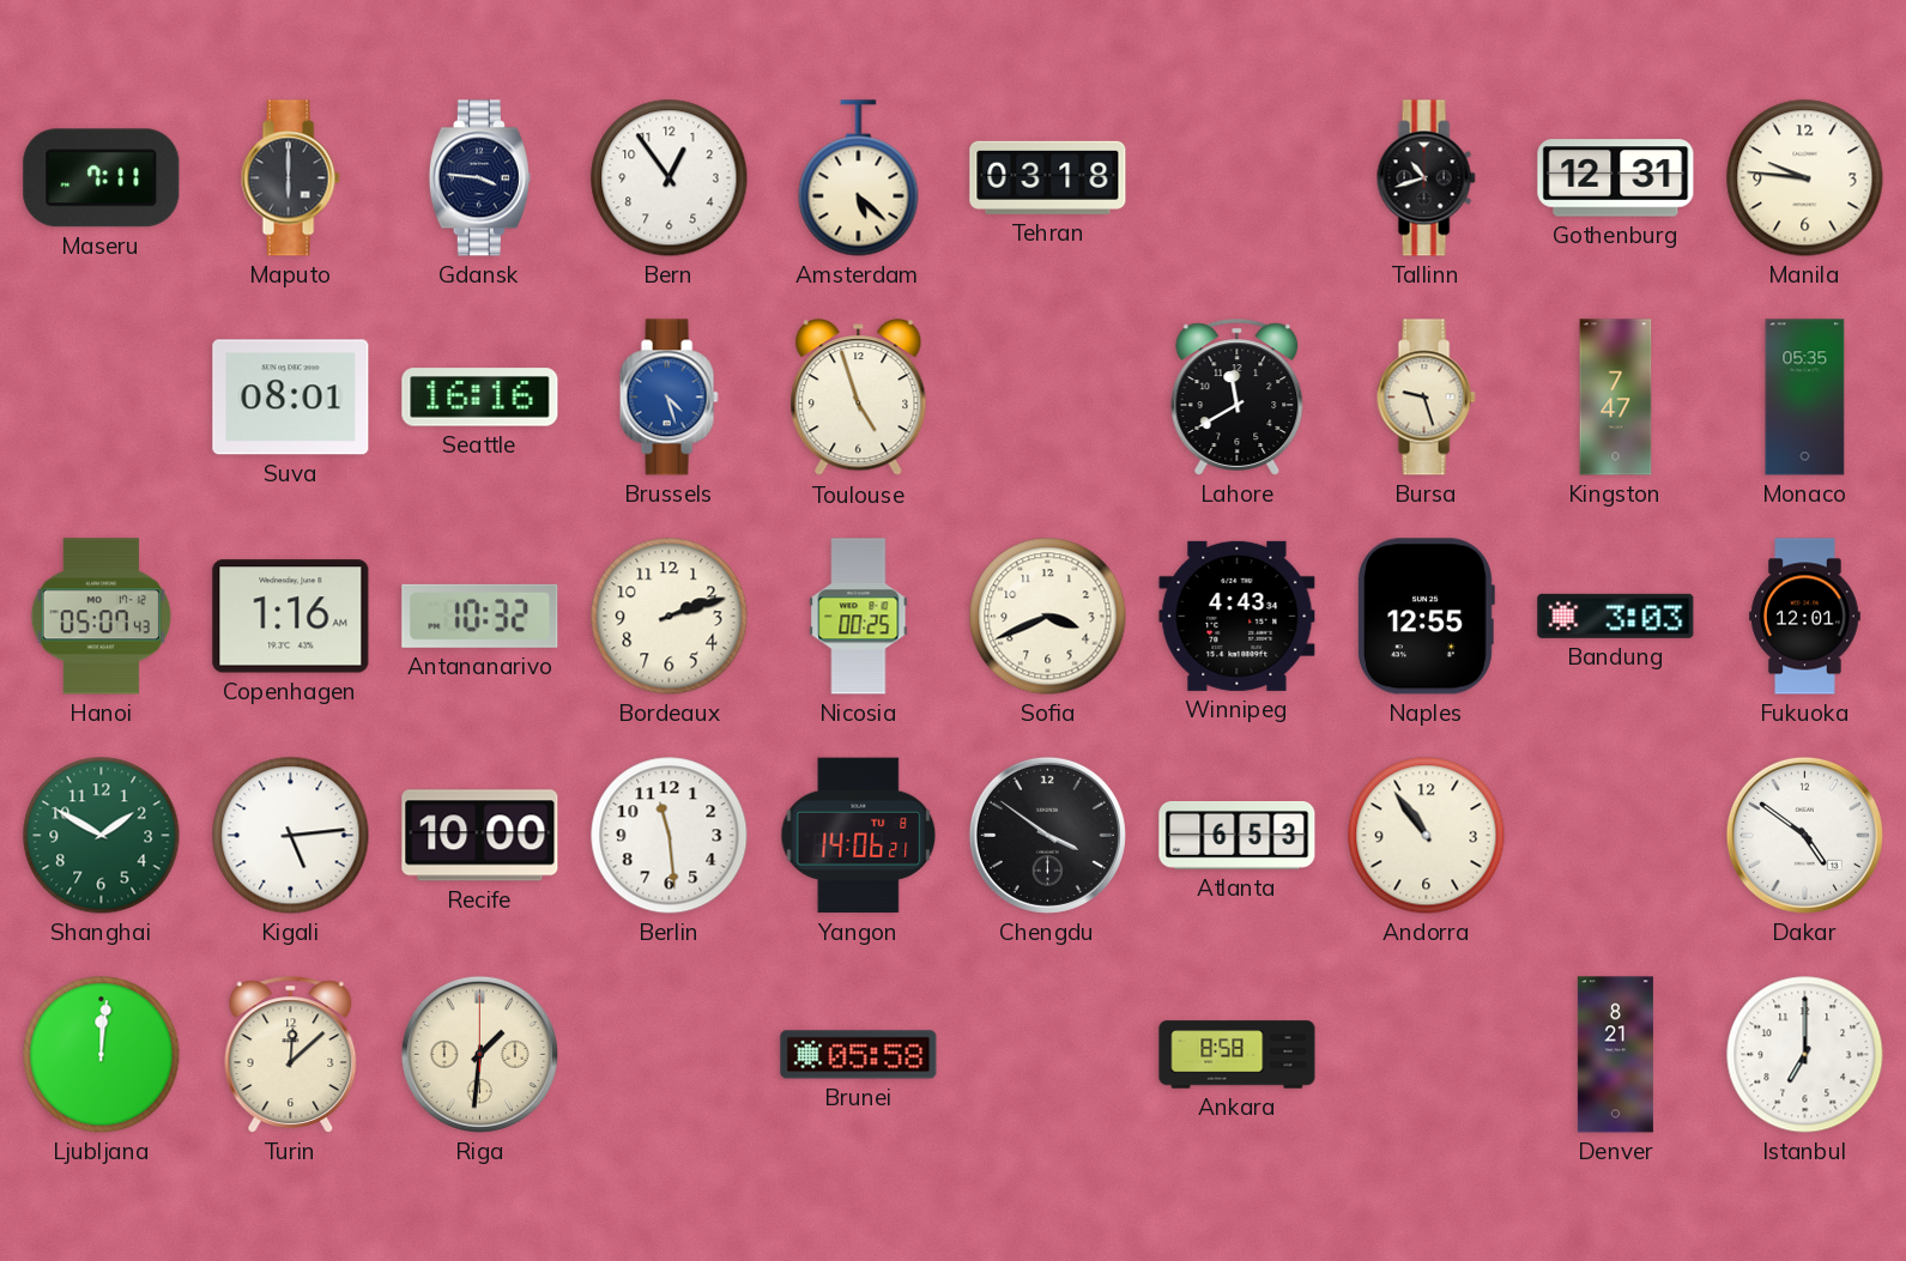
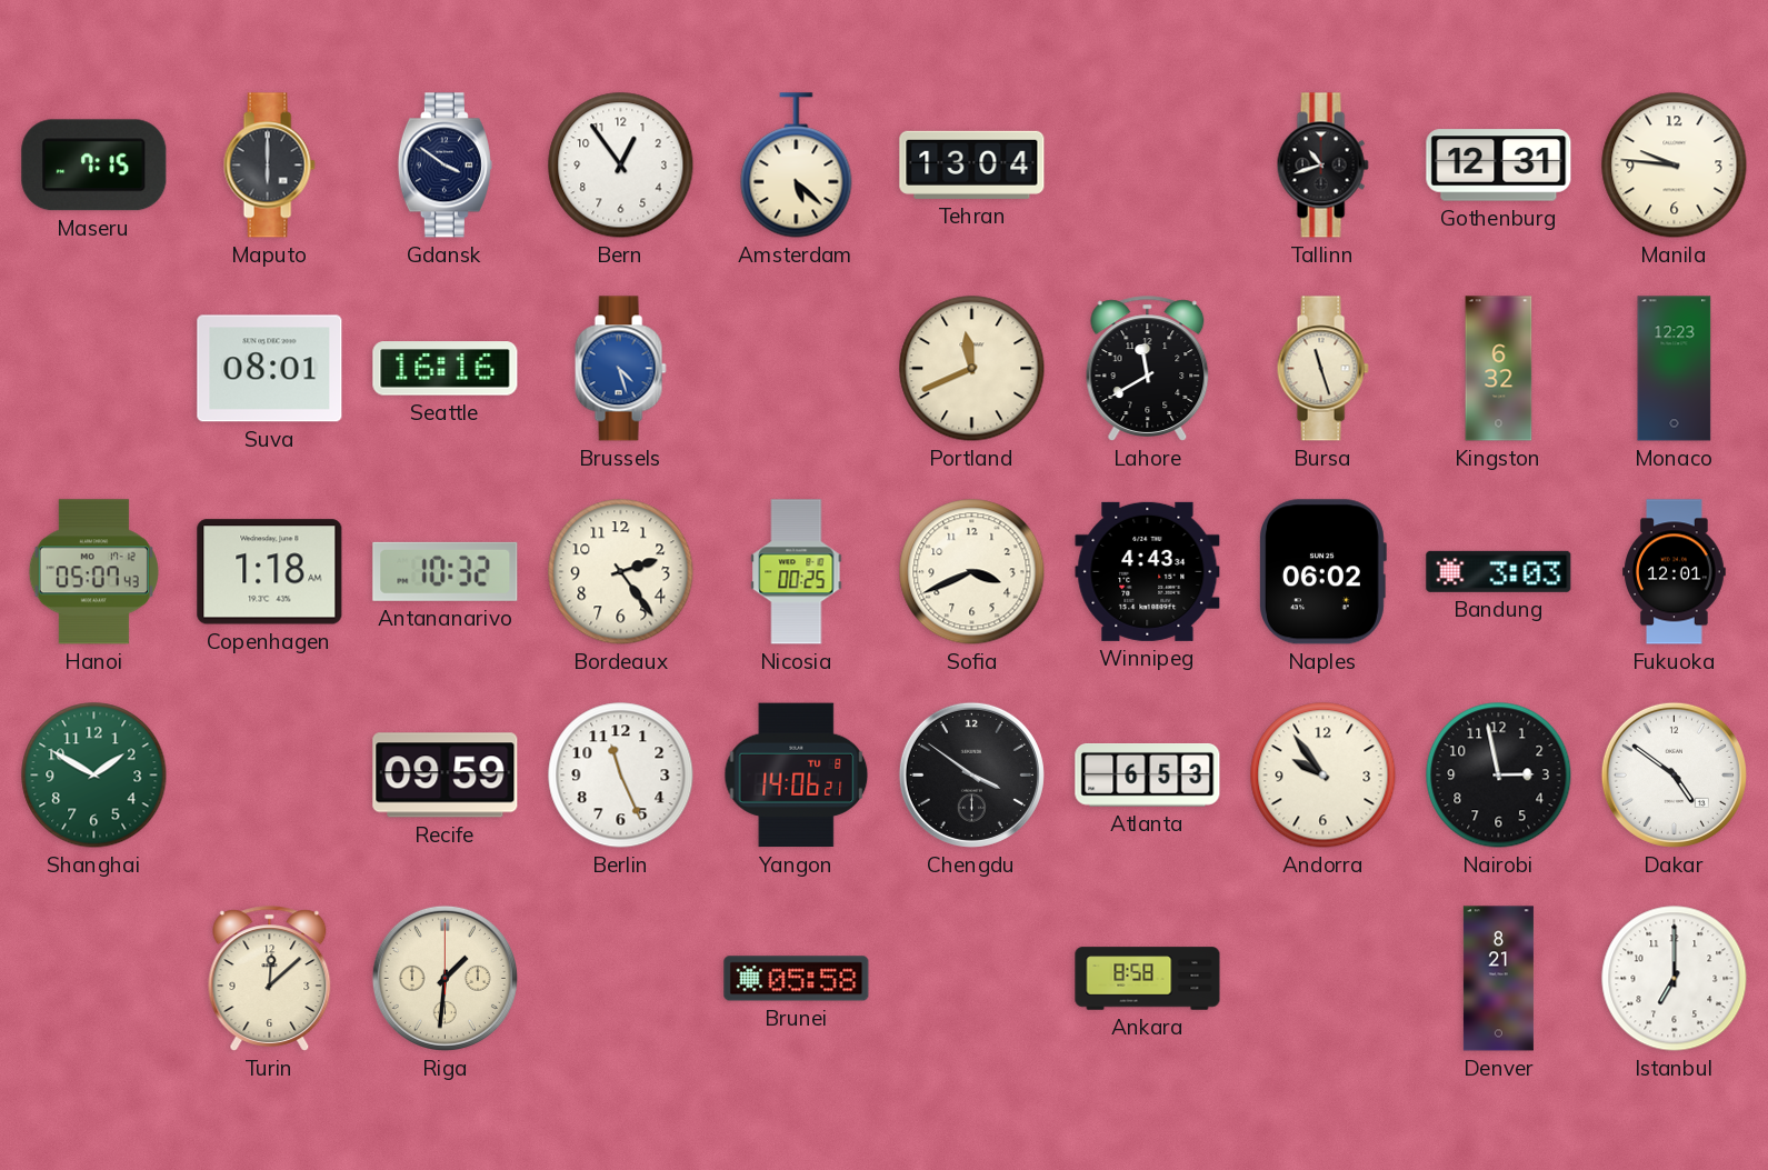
Maseru: 7:11 -> 7:15 (94, 166)
Gdansk: 3:46 -> 3:51 (445, 166)
Tehran: 03:18 -> 13:04 (972, 164)
Toulouse: 4:57 -> none (859, 398)
Portland: none -> 11:41 (972, 369)
Bursa: 9:27 -> 11:27 (1322, 369)
Kingston: 7:47 -> 6:32 (1499, 369)
Monaco: 05:35 -> 12:23 (1675, 369)
Copenhagen: 1:16 -> 1:18 (270, 572)
Bordeaux: 2:12 -> 2:24 (621, 572)
Naples: 12:55 -> 06:02 (1323, 572)
Kigali: 5:14 -> none (291, 836)
Recife: 10:00 -> 09:59 (446, 776)
Berlin: 11:29 -> 11:26 (621, 776)
Andorra: 10:54 -> 9:54 (1323, 776)
Nairobi: none -> 2:58 (1499, 776)
Ljubljana: 12:01 -> none (102, 1055)
